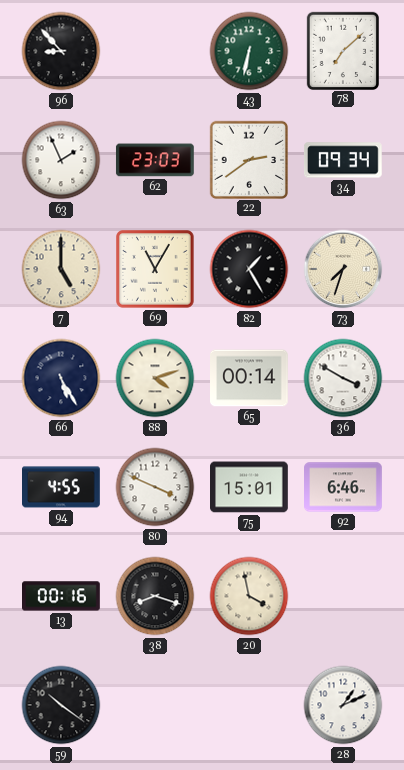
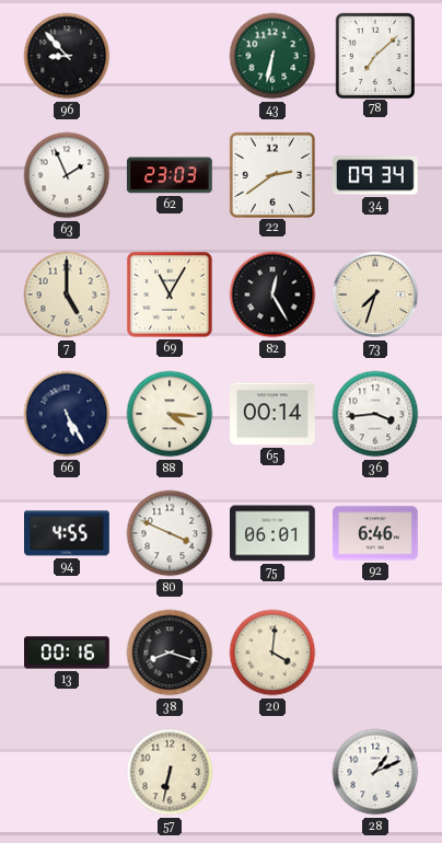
82: 1:25 -> 12:25 (272, 295)
88: 4:12 -> 4:16 (170, 414)
36: 3:50 -> 3:44 (375, 414)
75: 15:01 -> 06:01 (274, 533)
20: 3:58 -> 4:01 (272, 653)
59: 10:21 -> none (61, 705)
57: none -> 6:32 (170, 772)
